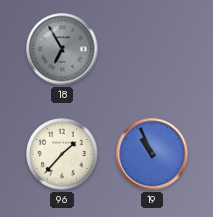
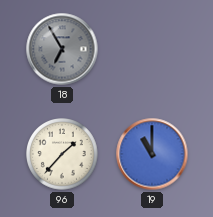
19: 10:56 -> 11:00 (152, 154)
